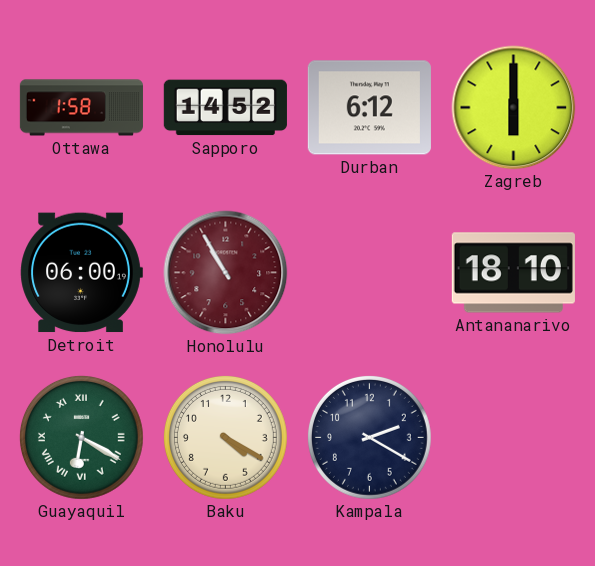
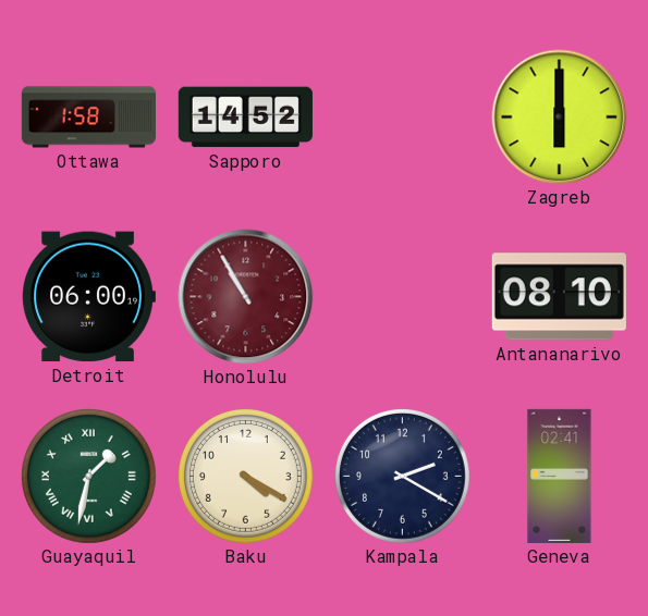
Durban: 6:12 -> none (369, 108)
Antananarivo: 18:10 -> 08:10 (559, 297)
Guayaquil: 6:20 -> 1:32 (88, 476)
Geneva: none -> 02:41 (560, 476)
